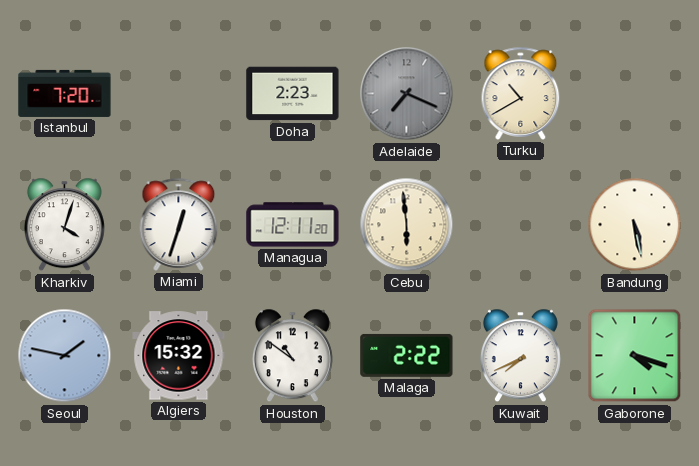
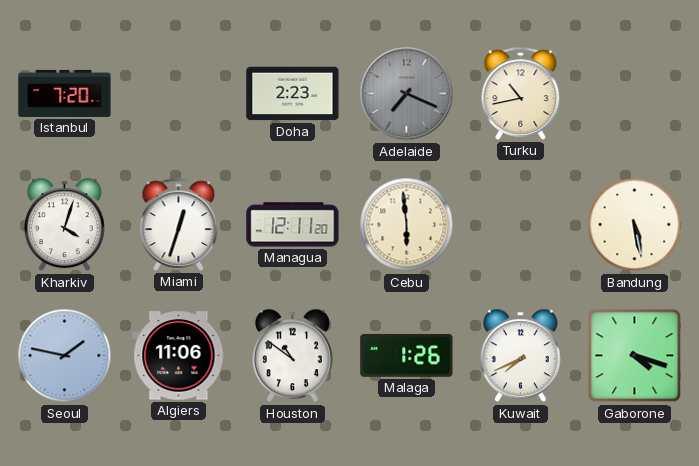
Turku: 10:40 -> 10:43 (521, 93)
Algiers: 15:32 -> 11:06 (179, 356)
Malaga: 2:22 -> 1:26 (407, 355)
